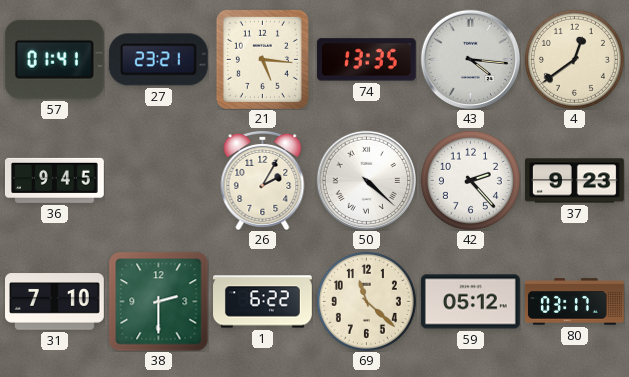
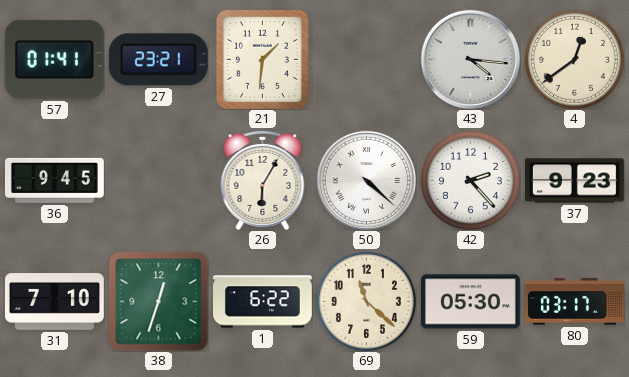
21: 5:16 -> 1:31 (262, 59)
74: 13:35 -> none (366, 60)
26: 2:05 -> 6:05 (263, 180)
38: 2:30 -> 12:33 (158, 301)
59: 05:12 -> 05:30 (470, 302)
